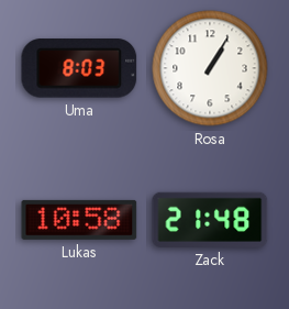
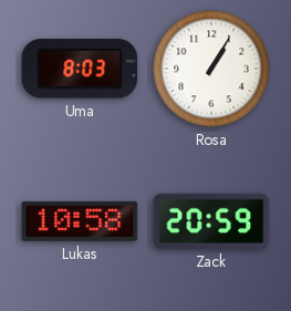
Zack: 21:48 -> 20:59 (211, 221)
